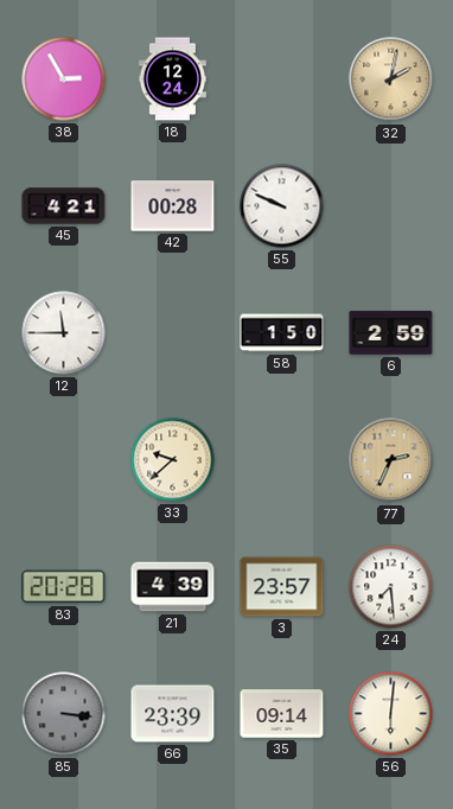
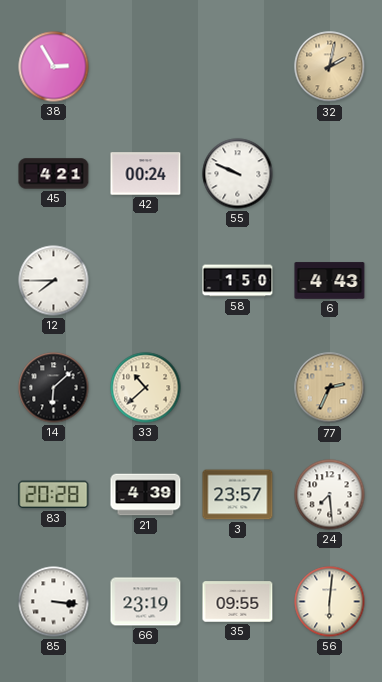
18: 12:24 -> none (172, 79)
42: 00:28 -> 00:24 (146, 174)
12: 11:45 -> 7:45 (54, 281)
6: 2:59 -> 4:43 (330, 281)
14: none -> 6:08 (54, 388)
33: 9:38 -> 10:38 (146, 388)
85 dial: grey -> white (54, 602)
66: 23:39 -> 23:19 (146, 602)
35: 09:14 -> 09:55 (238, 602)
